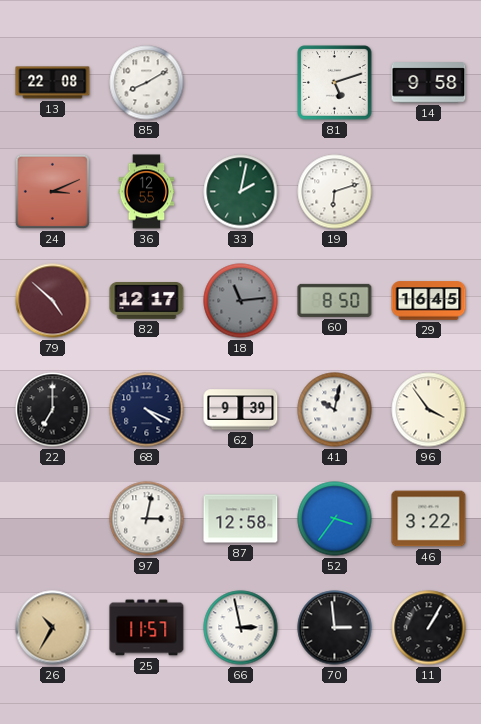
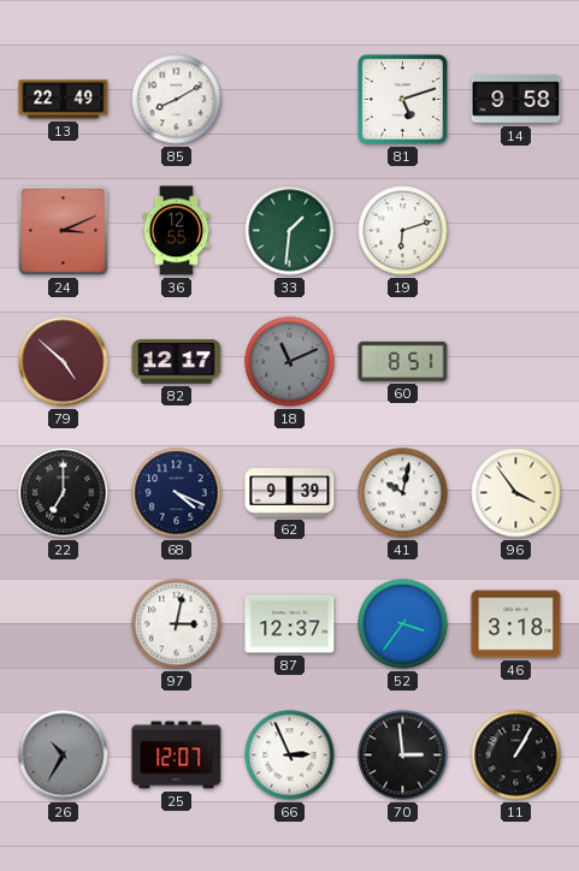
13: 22:08 -> 22:49 (64, 100)
33: 2:02 -> 1:31 (290, 231)
18: 11:14 -> 11:11 (290, 362)
60: 8:50 -> 8:51 (403, 361)
29: 16:45 -> none (429, 301)
87: 12:58 -> 12:37 (290, 624)
46: 3:22 -> 3:18 (516, 624)
26 dial: champagne -> grey (64, 756)
25: 11:57 -> 12:07 (177, 756)
66: 2:58 -> 2:56 (290, 756)
